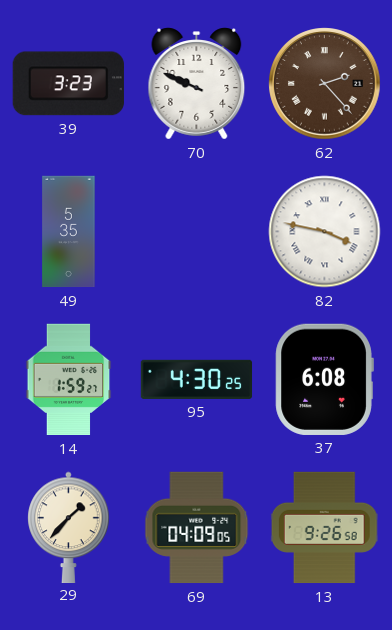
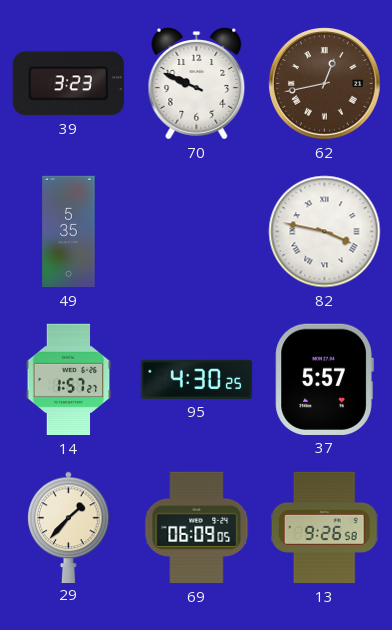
62: 2:23 -> 12:43 (325, 84)
14: 1:59 -> 1:57 (69, 380)
37: 6:08 -> 5:57 (324, 379)
69: 04:09 -> 06:09 (197, 528)
